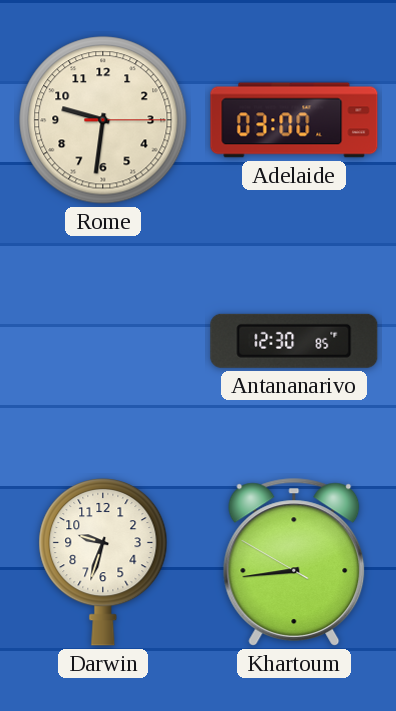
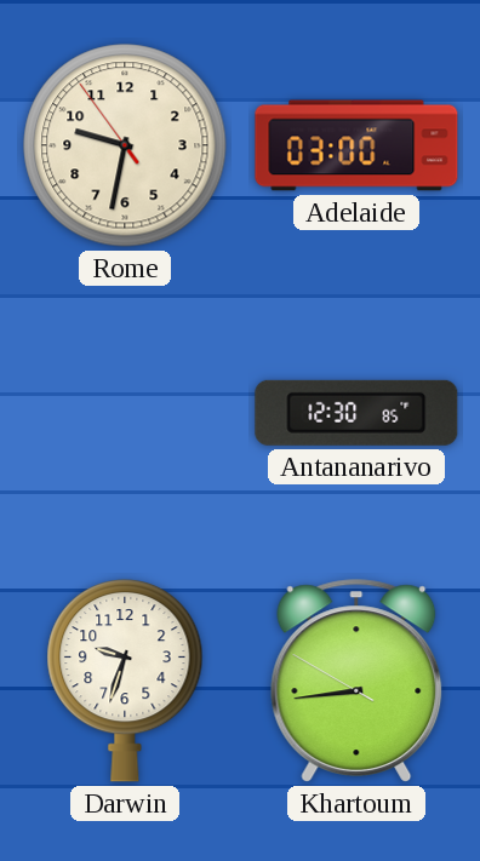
Rome: 9:31:15 -> 9:31:54 (125, 145)
